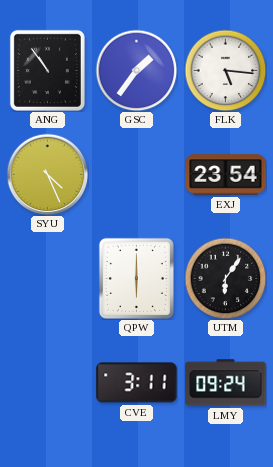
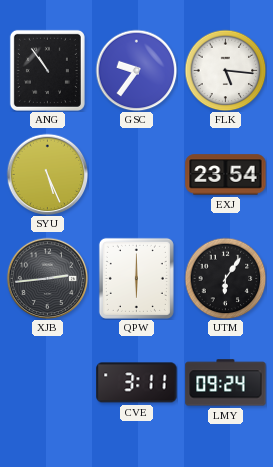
GSC: 1:36 -> 9:36 (136, 70)
SYU: 4:26 -> 5:26 (47, 174)
XJB: none -> 2:44 (47, 278)
